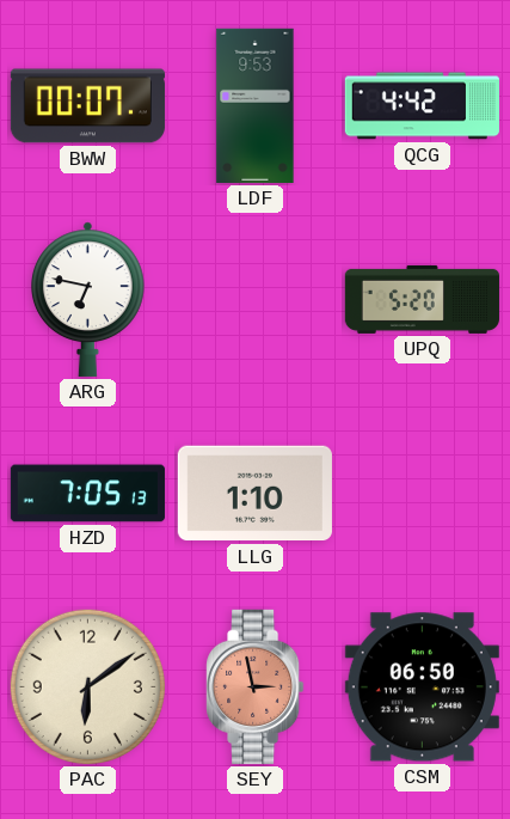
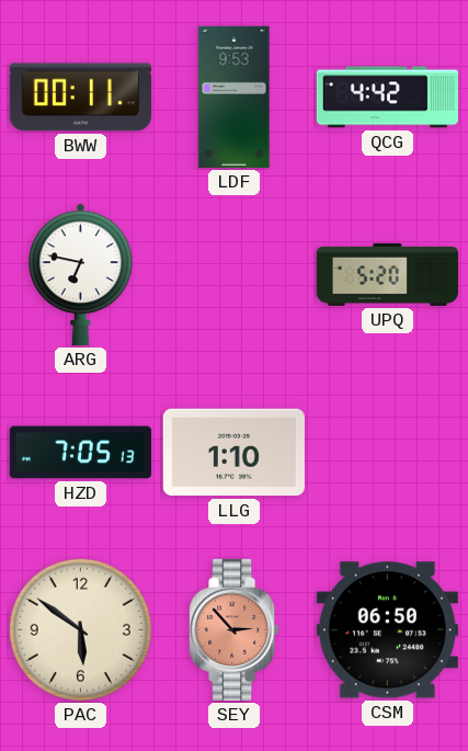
BWW: 00:07 -> 00:11 (80, 98)
PAC: 6:09 -> 5:51 (80, 629)
SEY: 2:58 -> 2:53 (235, 629)
